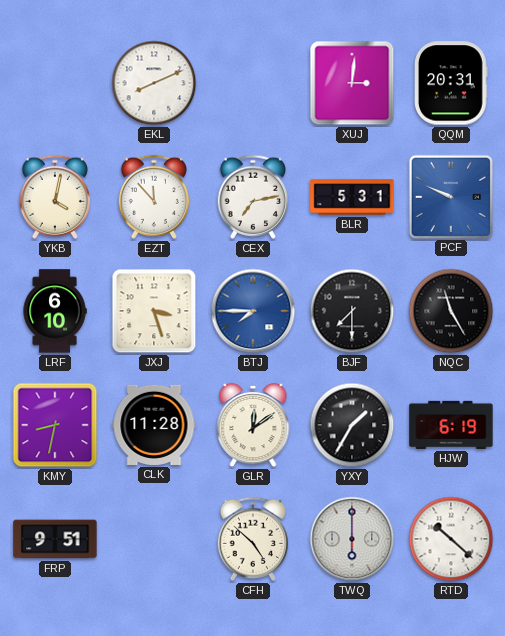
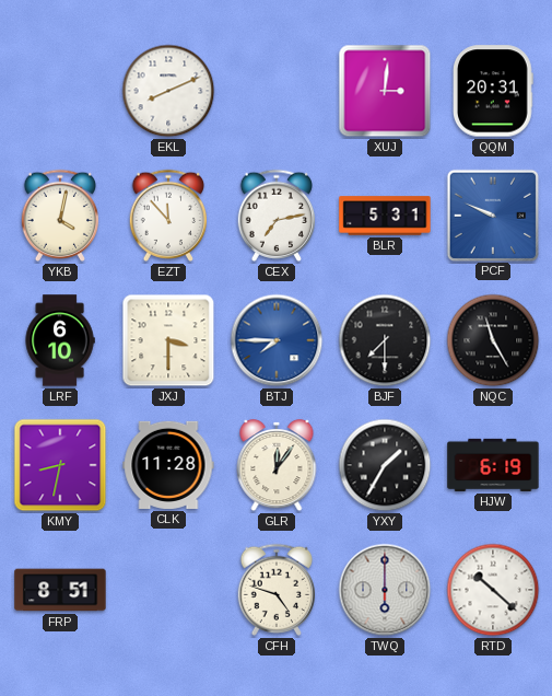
JXJ: 3:27 -> 3:30 (168, 340)
GLR: 12:09 -> 12:06 (277, 465)
FRP: 9:51 -> 8:51 (60, 590)
CFH: 4:52 -> 4:48 (275, 590)
